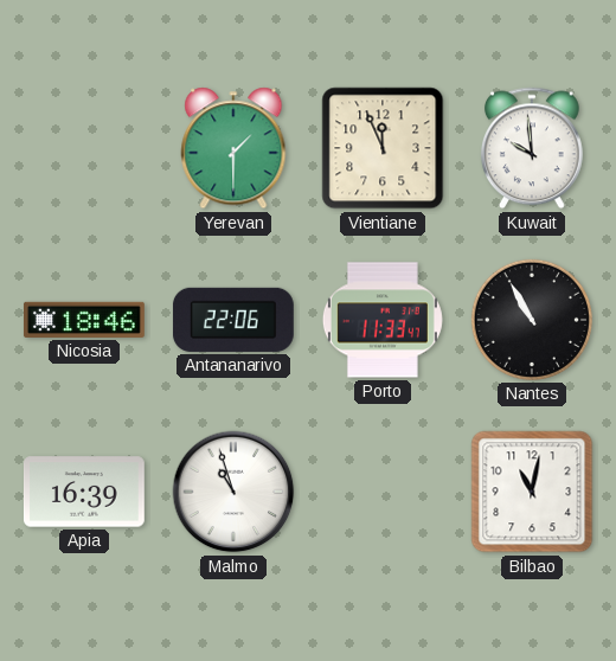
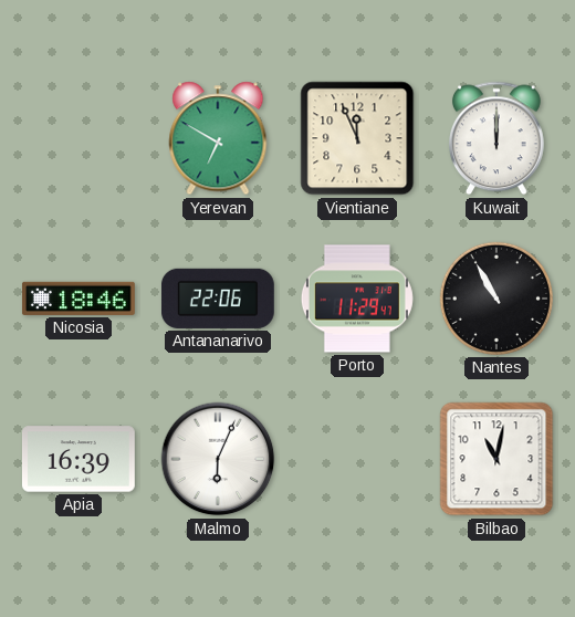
Yerevan: 1:30 -> 6:50 (218, 138)
Kuwait: 9:59 -> 12:00 (496, 138)
Porto: 11:33 -> 11:29 (357, 299)
Malmo: 10:57 -> 6:04 (218, 459)
